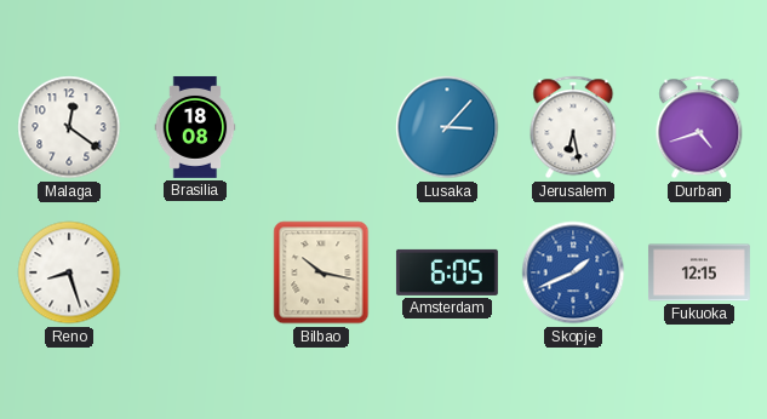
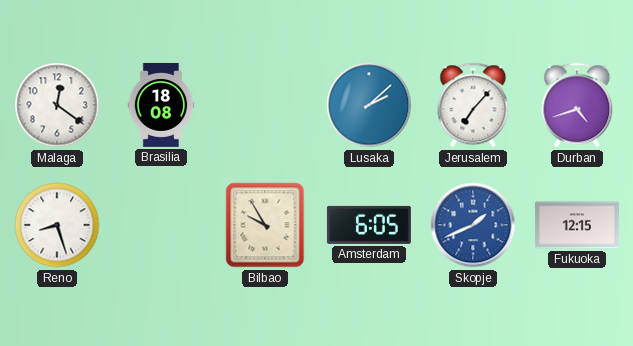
Lusaka: 3:07 -> 2:08 (369, 105)
Jerusalem: 6:28 -> 7:07 (473, 105)
Bilbao: 10:17 -> 9:55 (265, 225)
